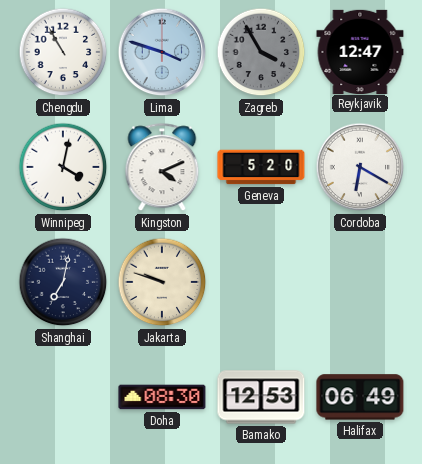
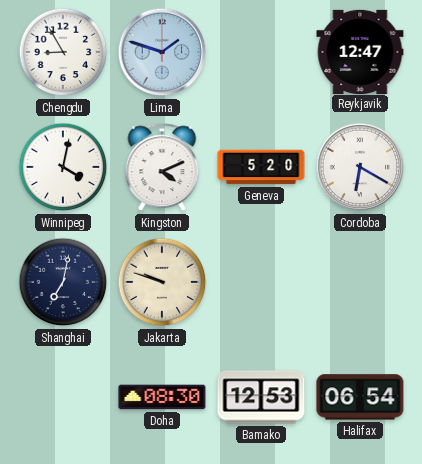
Chengdu: 10:55 -> 8:55 (63, 52)
Lima: 3:48 -> 1:48 (162, 52)
Zagreb: 3:55 -> none (261, 52)
Halifax: 06:49 -> 06:54 (360, 397)
